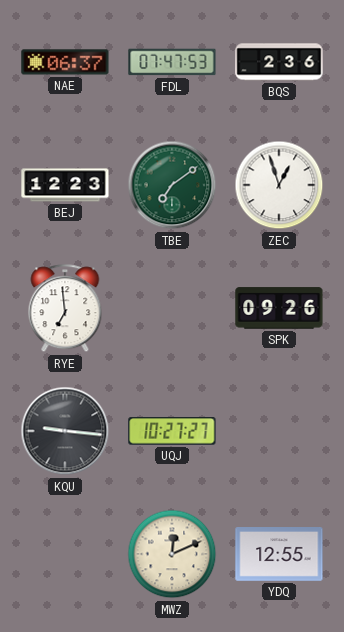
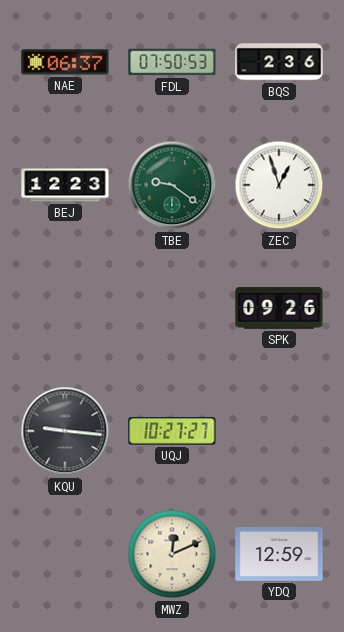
FDL: 07:47 -> 07:50 (172, 62)
TBE: 7:09 -> 9:21 (172, 185)
RYE: 6:59 -> none (65, 309)
YDQ: 12:55 -> 12:59 (279, 555)
